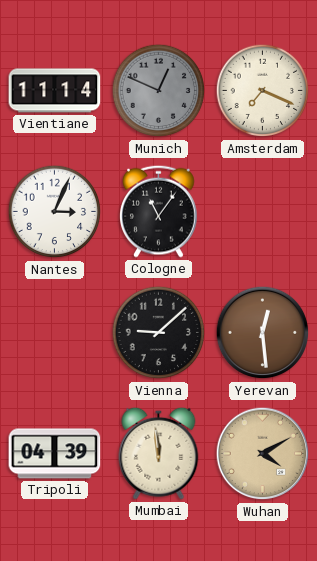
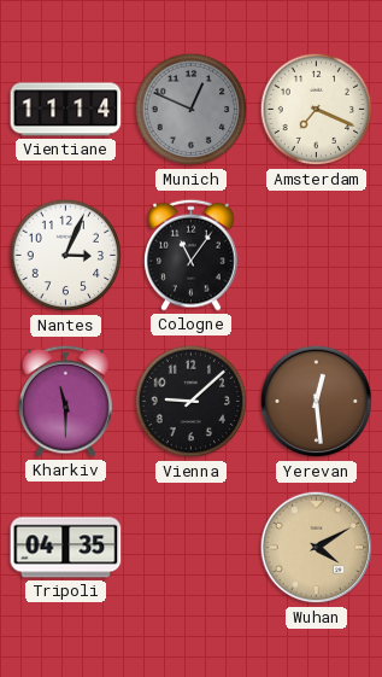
Kharkiv: none -> 11:30 (66, 401)
Tripoli: 04:39 -> 04:35 (66, 548)
Mumbai: 11:59 -> none (159, 453)
